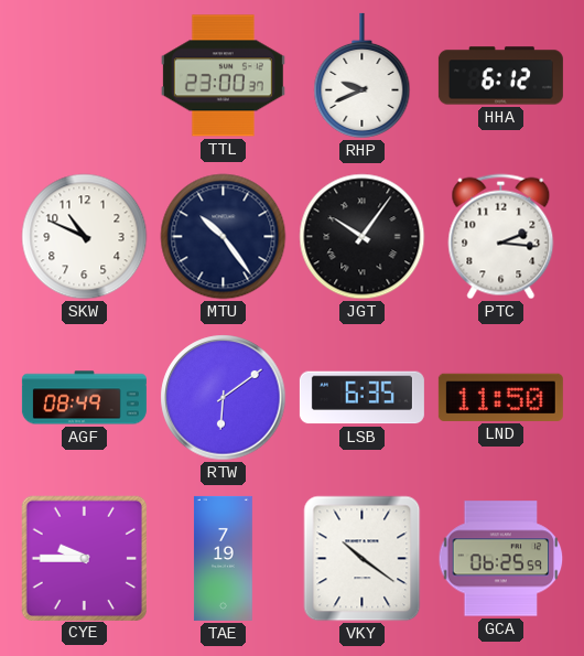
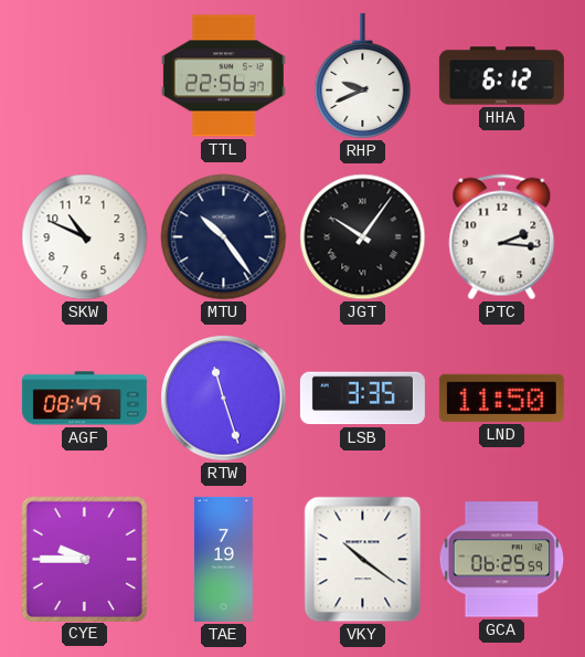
TTL: 23:00 -> 22:56 (223, 76)
RTW: 6:09 -> 11:27 (224, 399)
LSB: 6:35 -> 3:35 (362, 399)
